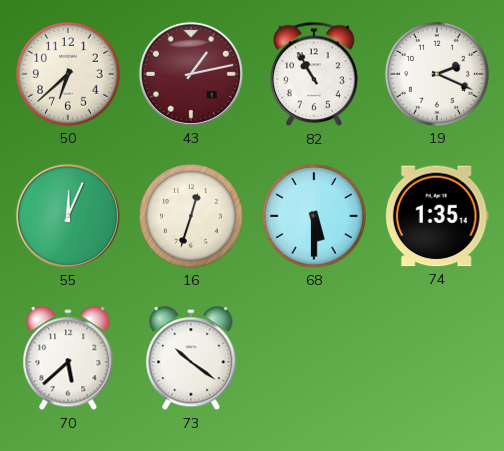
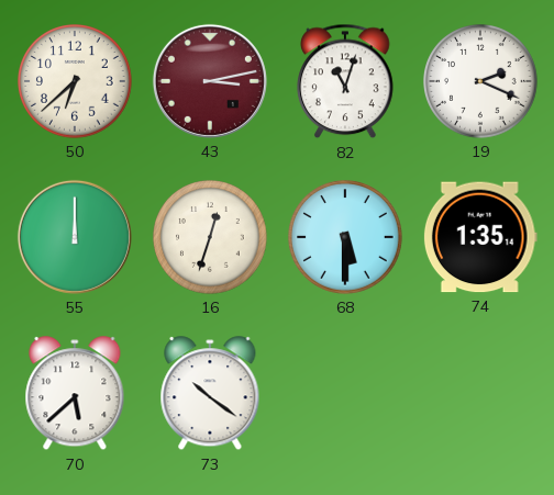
43: 1:13 -> 3:13 (210, 81)
82: 10:55 -> 11:03 (346, 81)
55: 12:04 -> 12:00 (75, 237)
